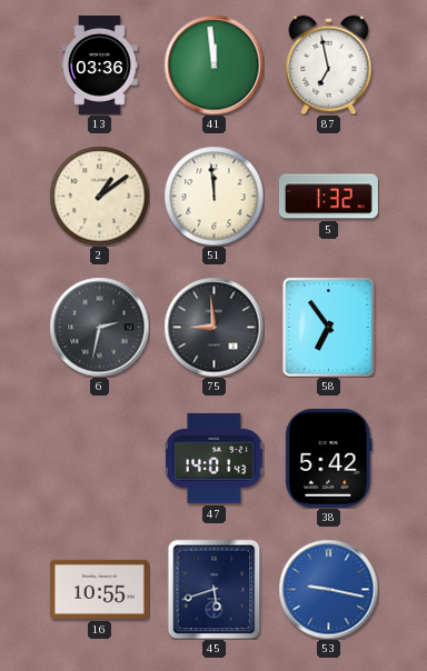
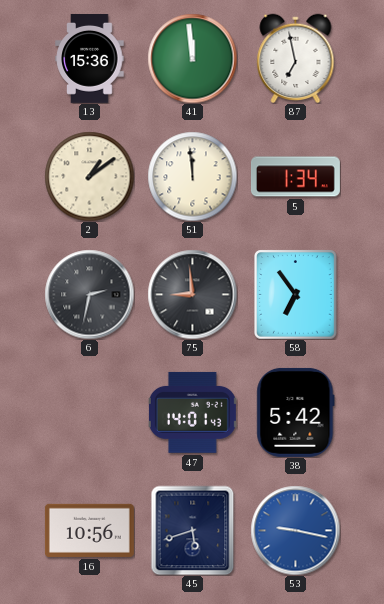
13: 03:36 -> 15:36 (90, 58)
5: 1:32 -> 1:34 (295, 177)
16: 10:55 -> 10:56 (89, 530)
